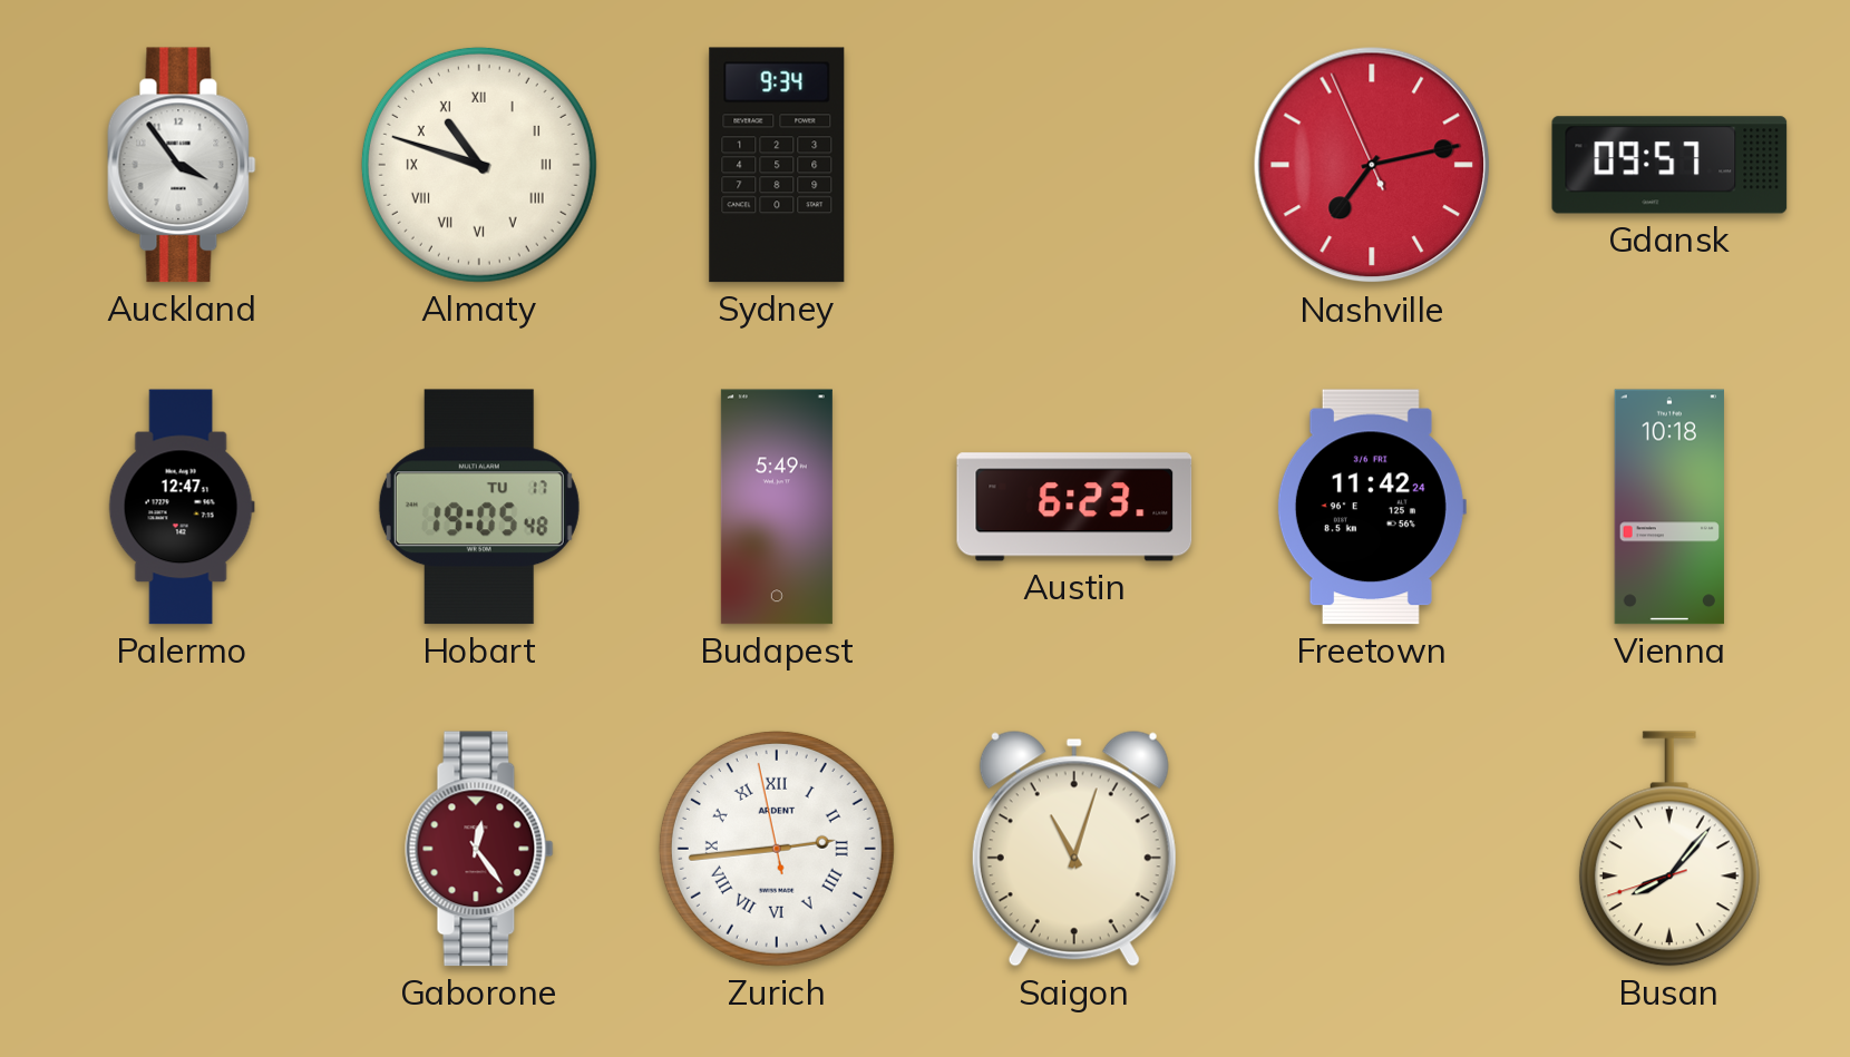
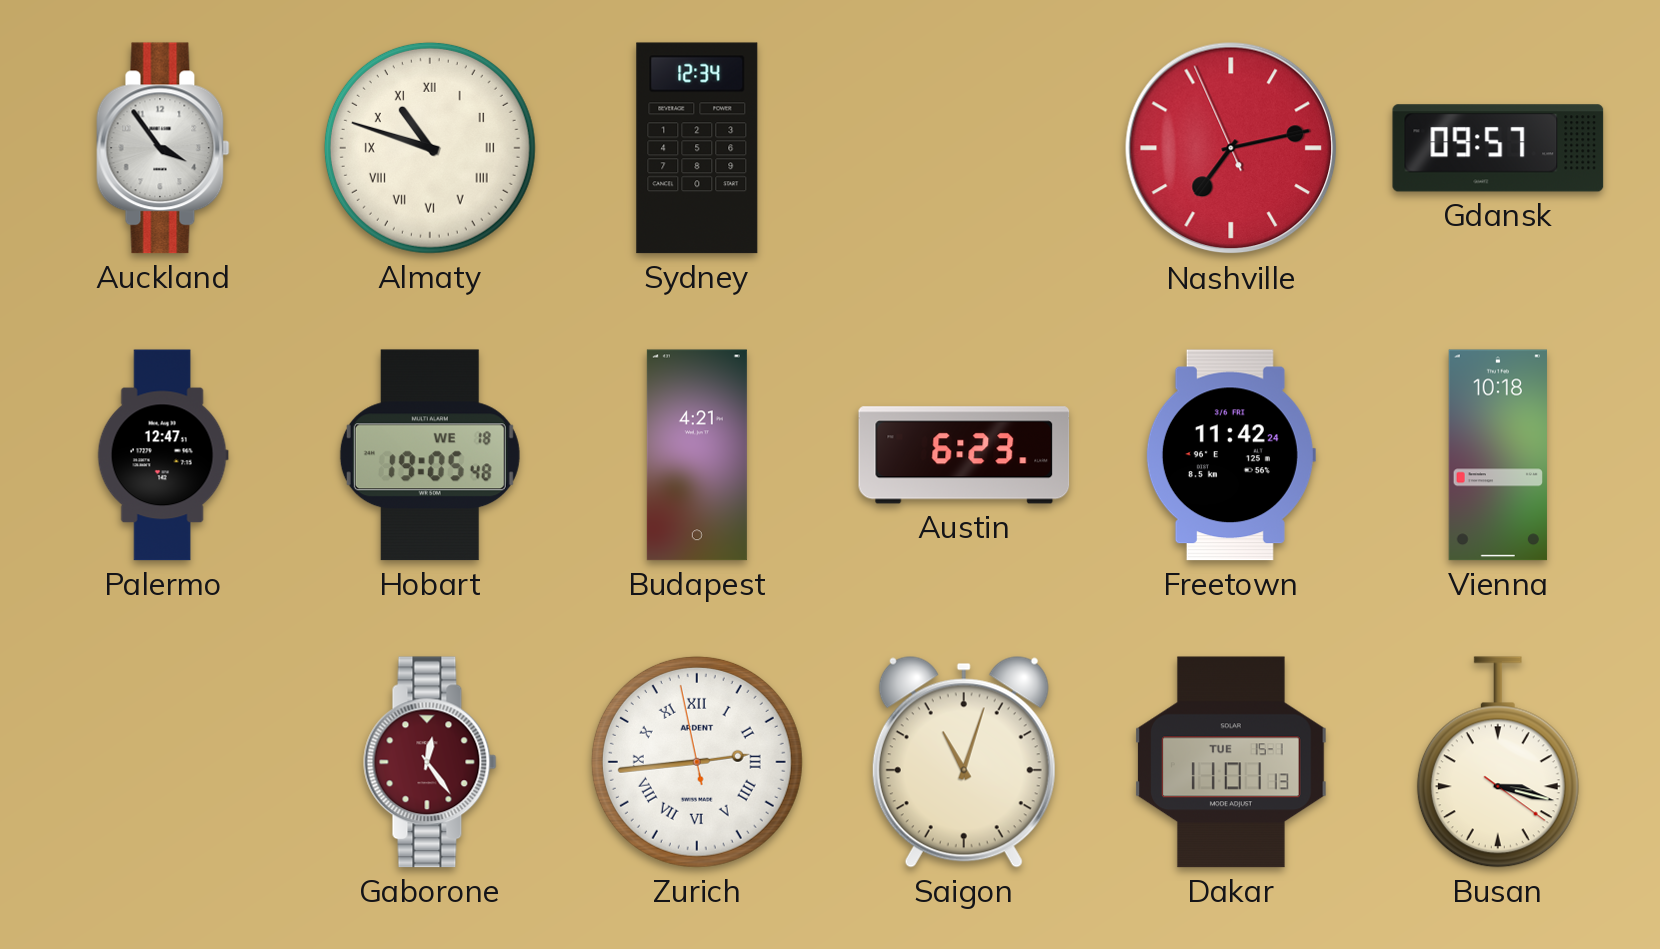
Sydney: 9:34 -> 12:34 (697, 148)
Hobart date: TU 17 -> WE 18 (430, 455)
Budapest: 5:49 -> 4:21 (697, 455)
Dakar: none -> 11:01 (1231, 762)
Busan: 8:06 -> 3:17 (1498, 762)
